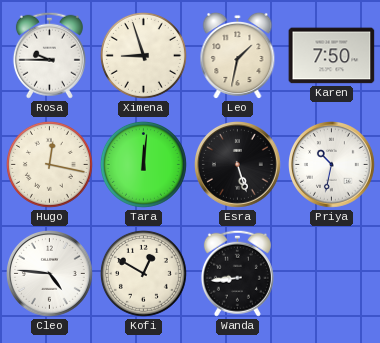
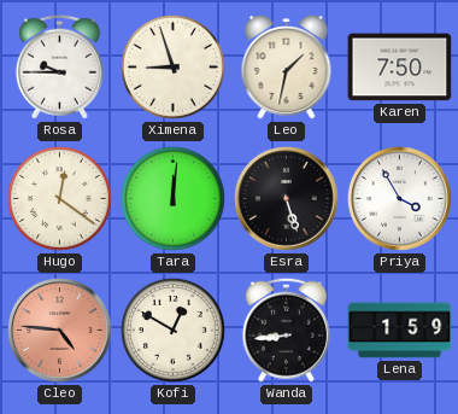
Hugo: 12:17 -> 12:21 (59, 198)
Priya: 10:32 -> 3:55 (400, 199)
Cleo dial: white -> salmon (60, 331)
Lena: none -> 1:59 (400, 331)
